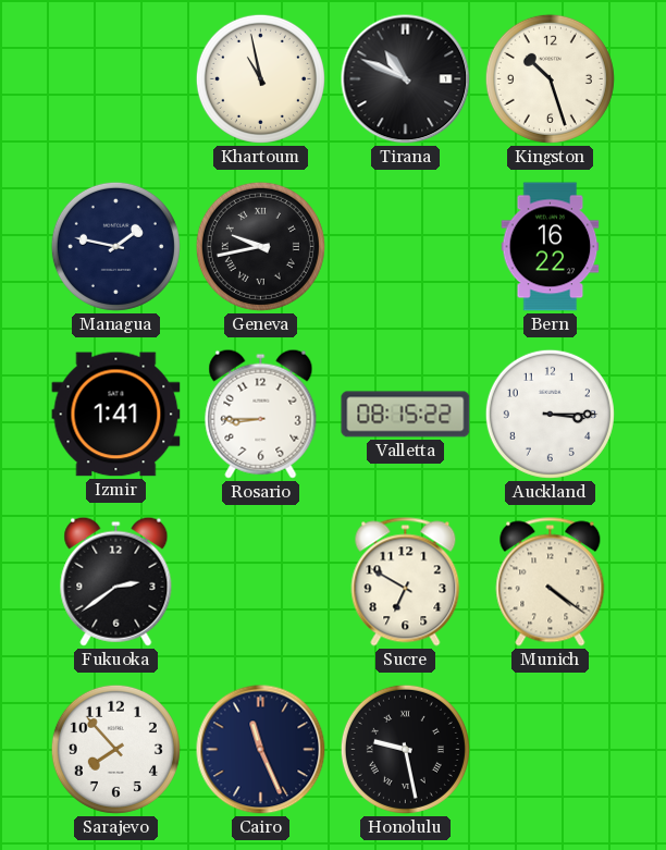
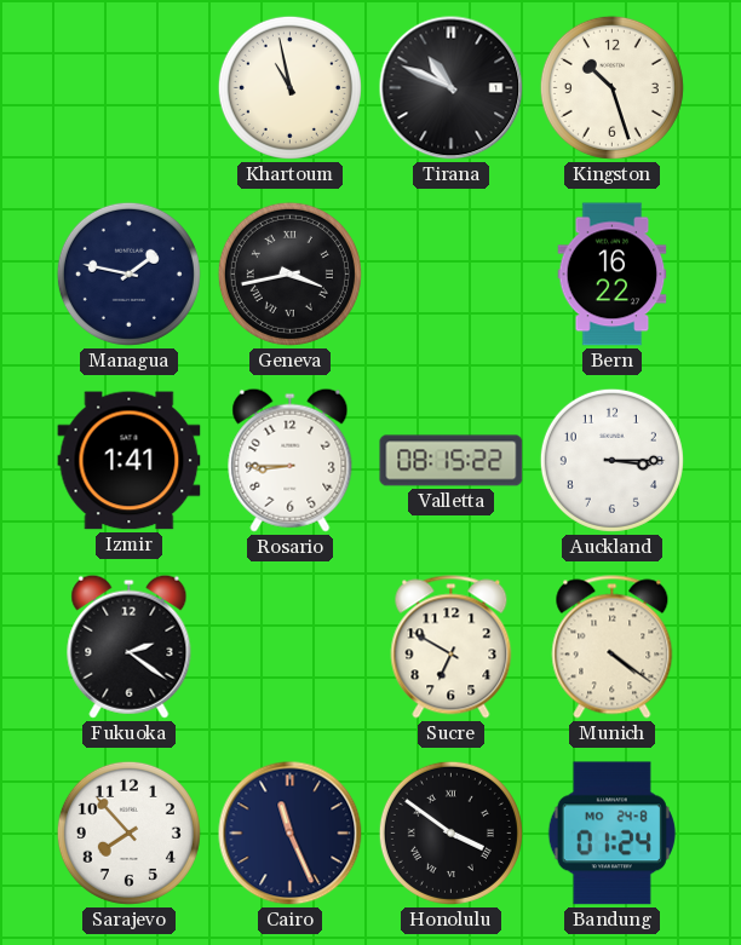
Geneva: 9:43 -> 3:43 (289, 273)
Fukuoka: 2:39 -> 2:21 (130, 646)
Honolulu: 9:28 -> 3:51 (450, 832)
Bandung: none -> 01:24 (611, 834)
